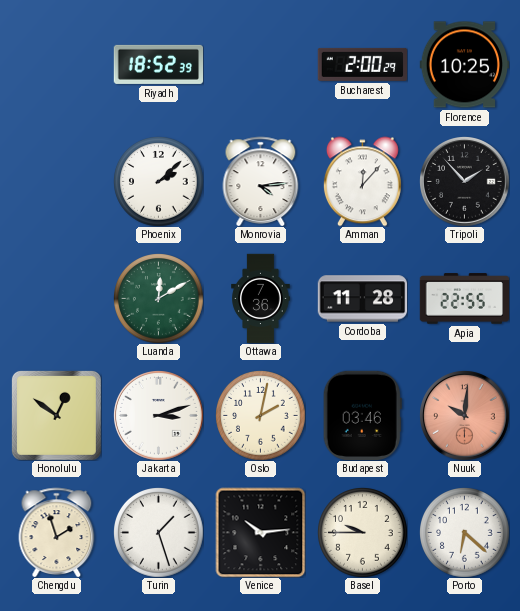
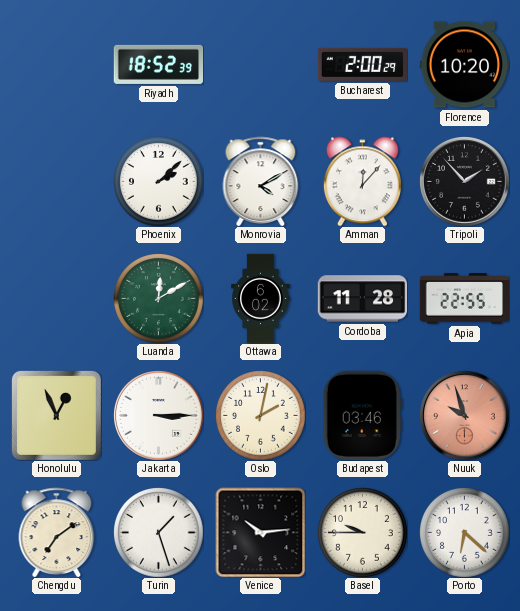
Florence: 10:25 -> 10:20 (464, 65)
Monrovia: 4:14 -> 4:10 (261, 181)
Ottawa: 7:36 -> 6:02 (261, 298)
Honolulu: 12:51 -> 12:56 (56, 415)
Jakarta: 3:12 -> 3:15 (159, 416)
Nuuk: 10:01 -> 9:57 (465, 416)
Chengdu: 1:57 -> 7:09 (57, 532)
